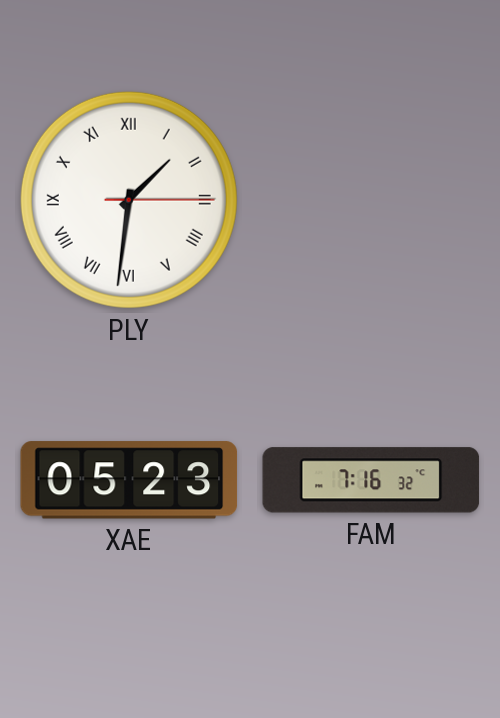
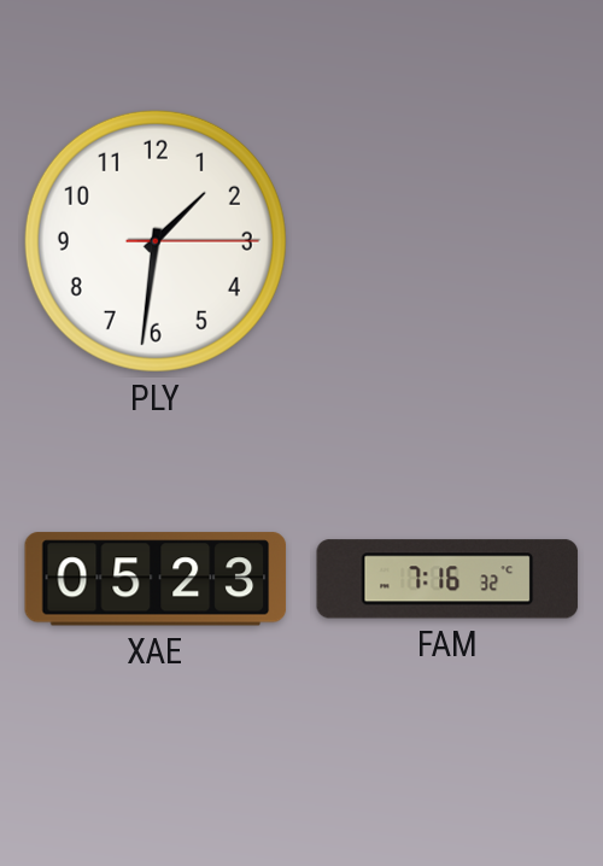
PLY numerals: Roman -> Arabic (156, 241)
